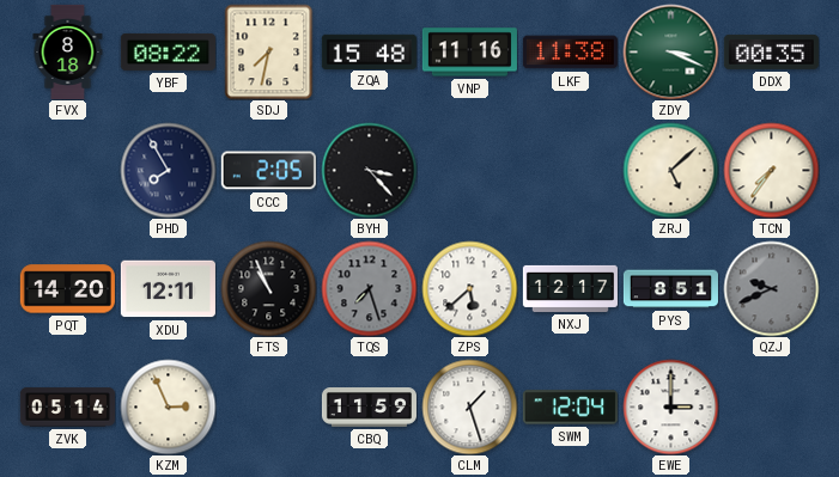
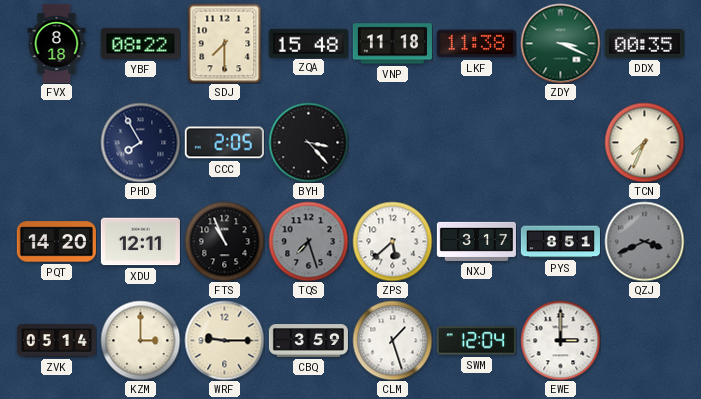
SDJ: 7:32 -> 7:30 (225, 43)
VNP: 11:16 -> 11:18 (392, 44)
ZRJ: 5:08 -> none (670, 170)
TCN: 7:36 -> 7:34 (644, 142)
NXJ: 12:17 -> 3:17 (476, 241)
QZJ: 9:41 -> 3:41 (644, 241)
KZM: 2:56 -> 3:00 (140, 340)
WRF: none -> 9:15 (224, 340)
CBQ: 11:59 -> 3:59 (308, 341)
